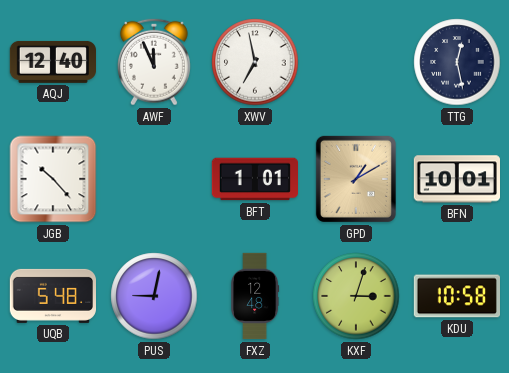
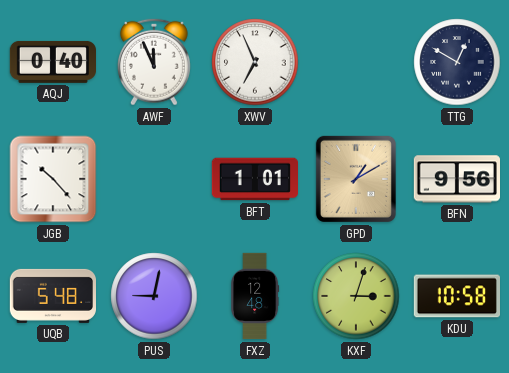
AQJ: 12:40 -> 0:40 (52, 62)
XWV: 6:58 -> 6:56 (255, 62)
TTG: 12:28 -> 12:50 (457, 62)
BFN: 10:01 -> 9:56 (456, 179)
